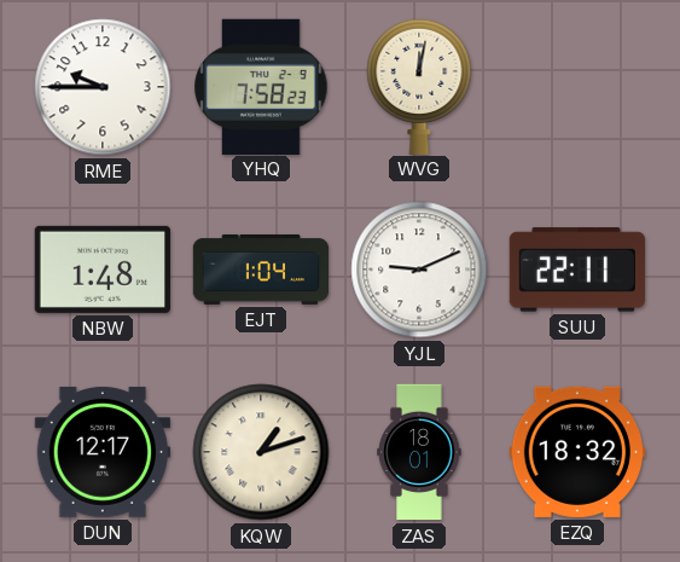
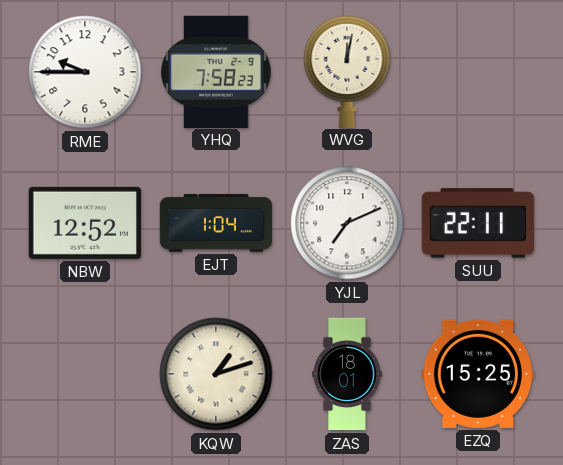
NBW: 1:48 -> 12:52 (85, 223)
YJL: 9:11 -> 7:11 (347, 223)
DUN: 12:17 -> none (101, 452)
EZQ: 18:32 -> 15:25 (477, 374)
